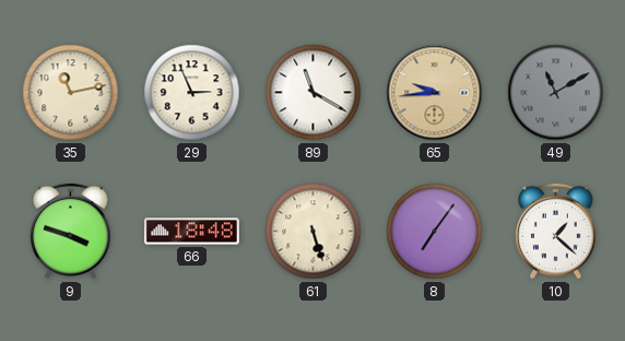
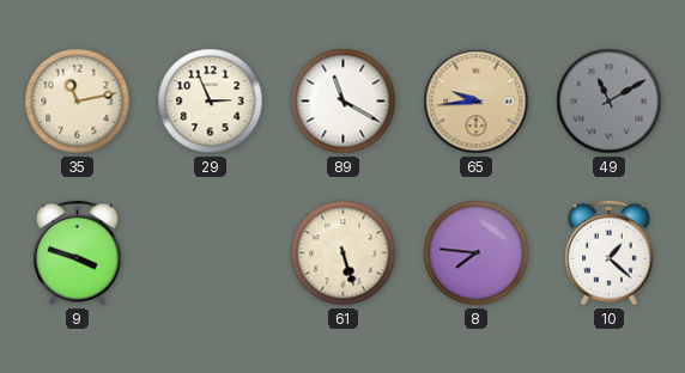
66: 18:48 -> none (191, 232)
8: 7:06 -> 7:46 (477, 253)
